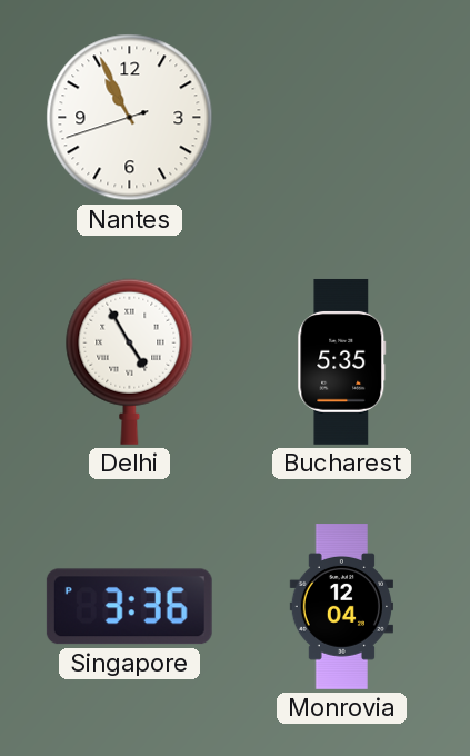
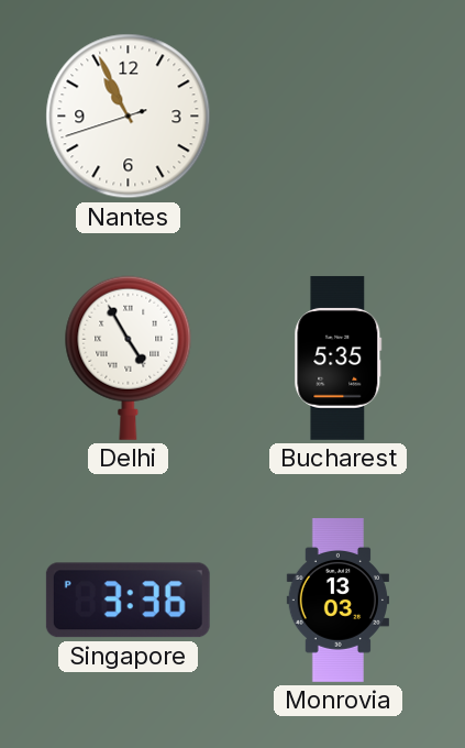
Monrovia: 12:04 -> 13:03 (337, 601)
